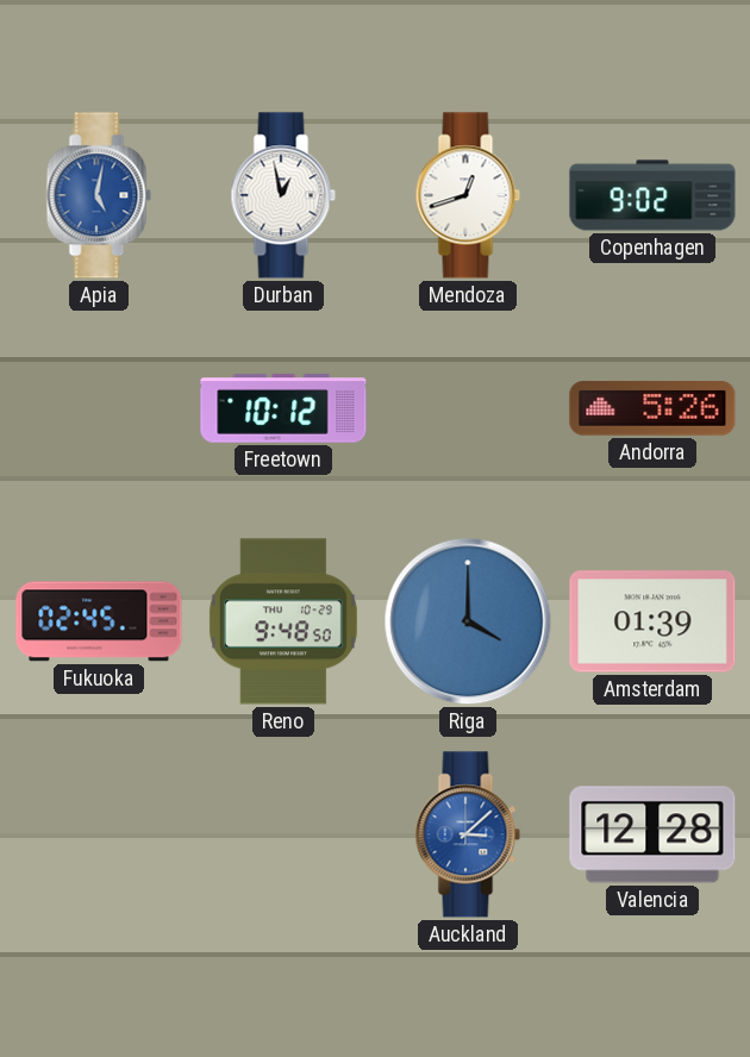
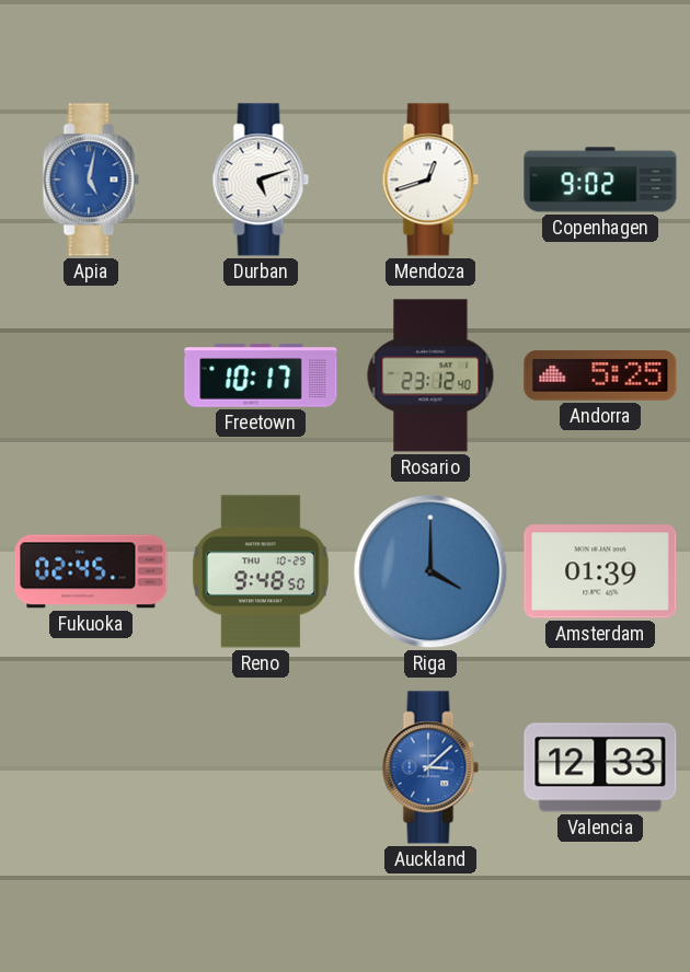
Durban: 12:58 -> 5:12 (261, 180)
Freetown: 10:12 -> 10:17 (261, 375)
Rosario: none -> 23:12 (430, 375)
Andorra: 5:26 -> 5:25 (600, 375)
Valencia: 12:28 -> 12:33 (600, 767)
